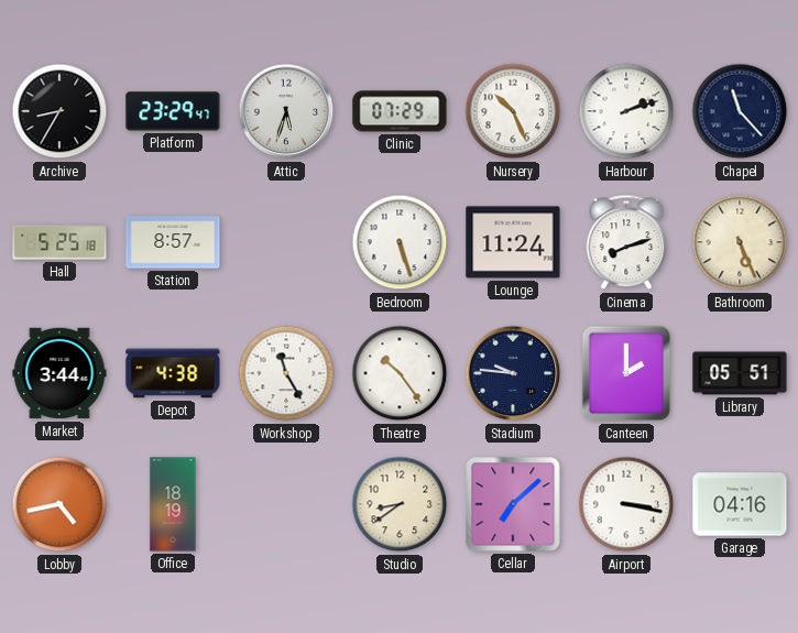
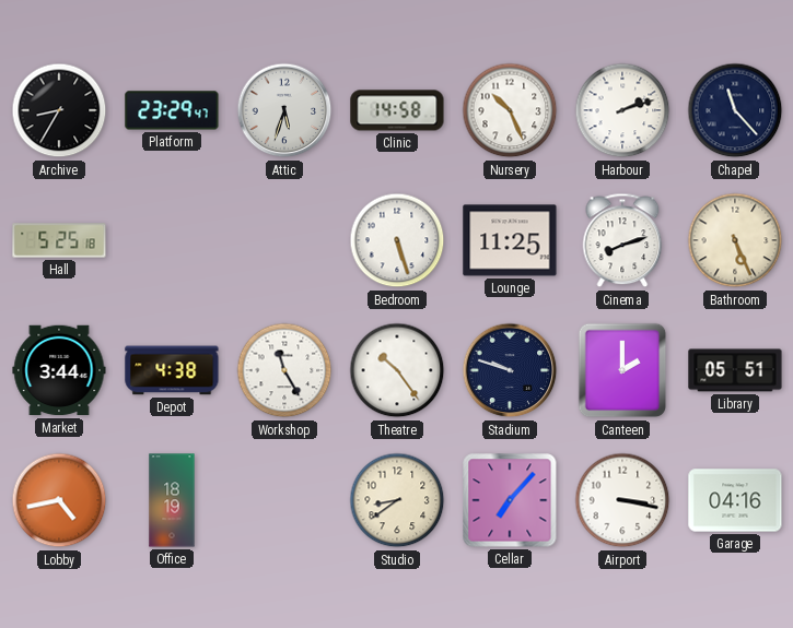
Clinic: 07:29 -> 14:58 (397, 110)
Station: 8:57 -> none (173, 242)
Lounge: 11:24 -> 11:25 (510, 240)
Stadium: 9:46 -> 9:48 (510, 370)
Cellar: 7:08 -> 7:07 (510, 500)
